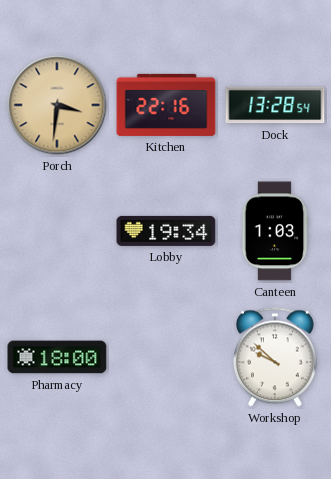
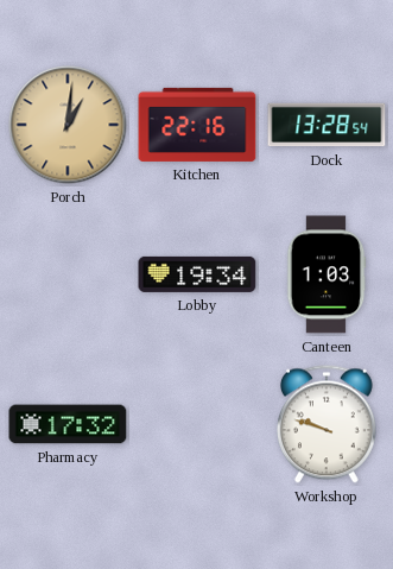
Porch: 3:31 -> 1:01 (68, 125)
Pharmacy: 18:00 -> 17:32 (68, 424)
Workshop: 9:52 -> 9:48 (327, 424)
